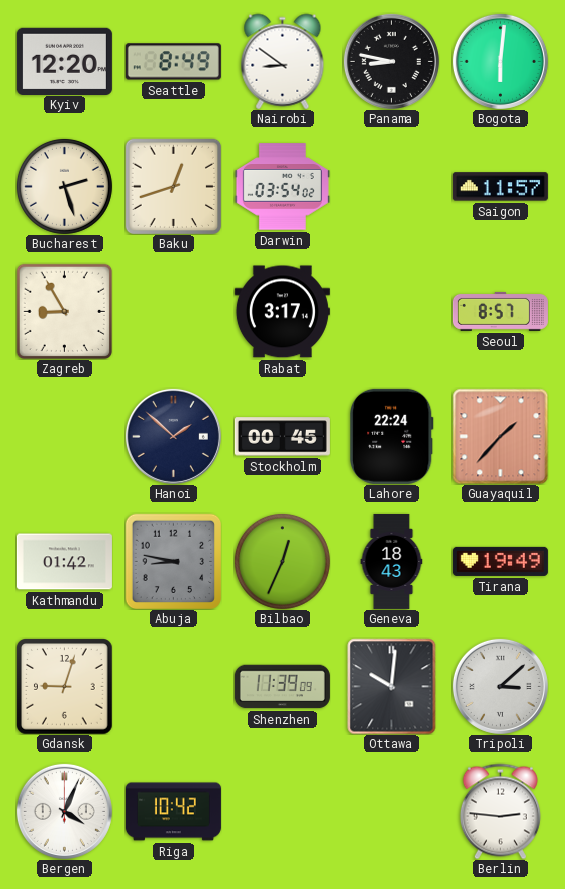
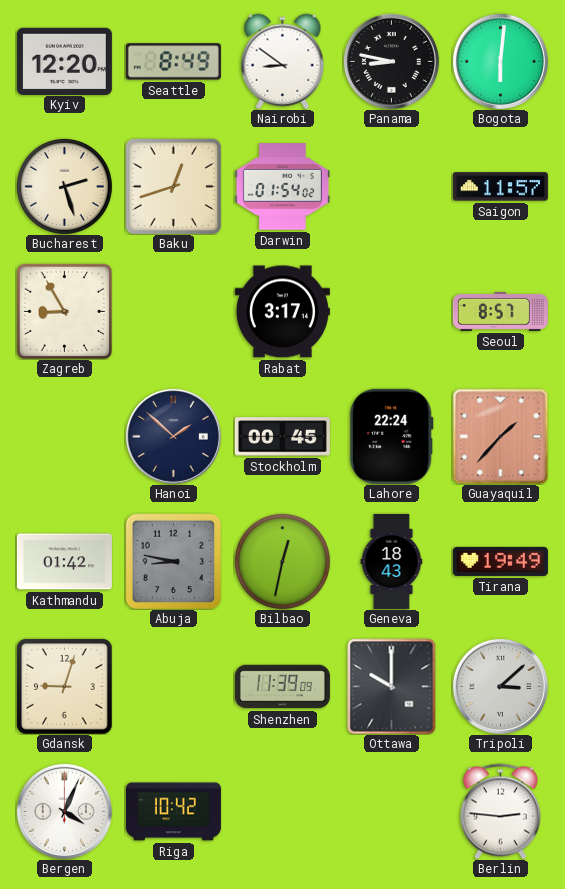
Darwin: 03:54 -> 01:54 (282, 187)
Bilbao: 12:34 -> 12:32 (282, 561)
Ottawa: 10:01 -> 10:00 (392, 686)
